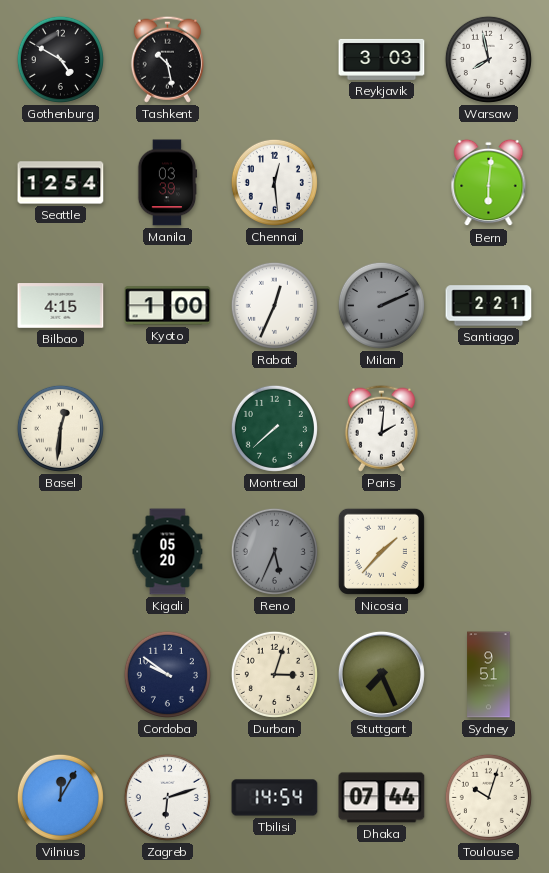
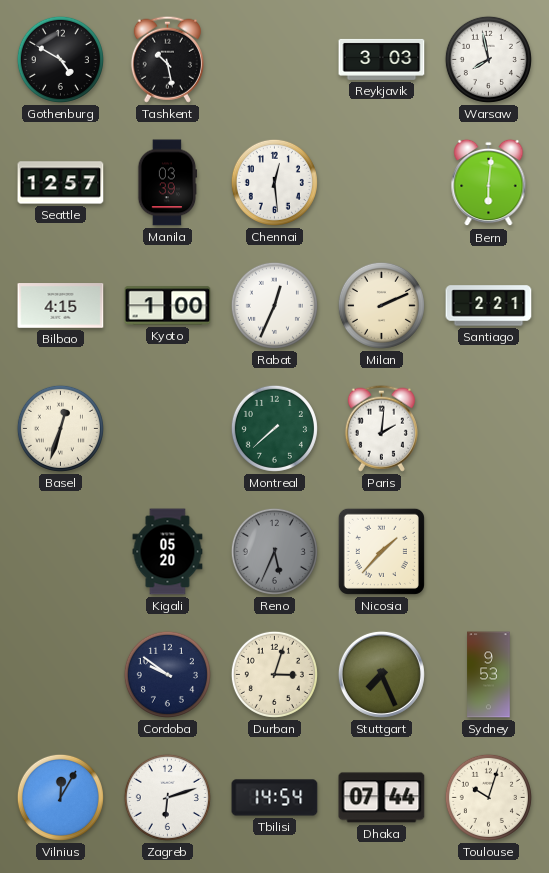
Seattle: 12:54 -> 12:57 (61, 183)
Milan dial: grey -> cream (381, 305)
Basel: 12:31 -> 12:33 (60, 428)
Sydney: 9:51 -> 9:53 (489, 675)
